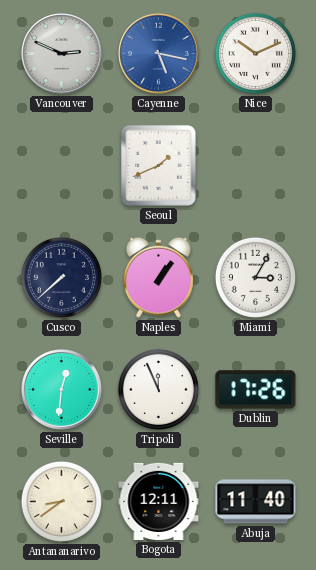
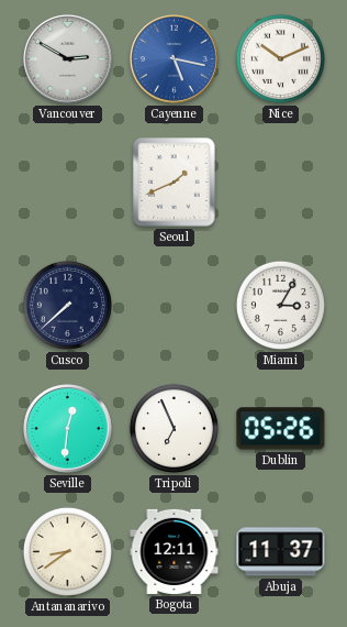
Vancouver: 2:49 -> 2:50 (68, 59)
Naples: 1:06 -> none (158, 277)
Tripoli: 11:56 -> 6:56 (173, 428)
Dublin: 17:26 -> 05:26 (281, 429)
Abuja: 11:40 -> 11:37 (281, 552)
